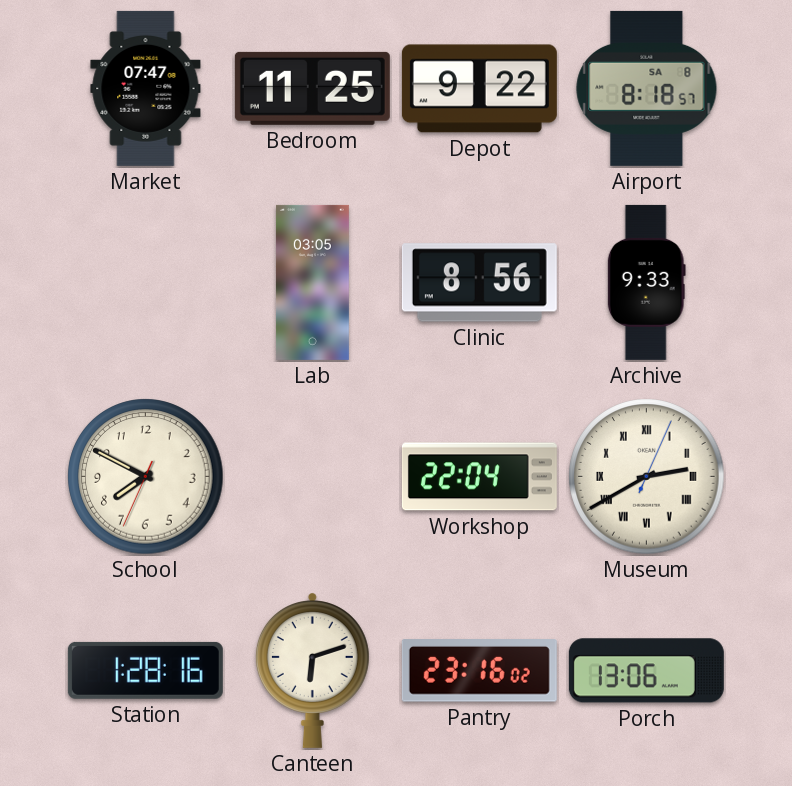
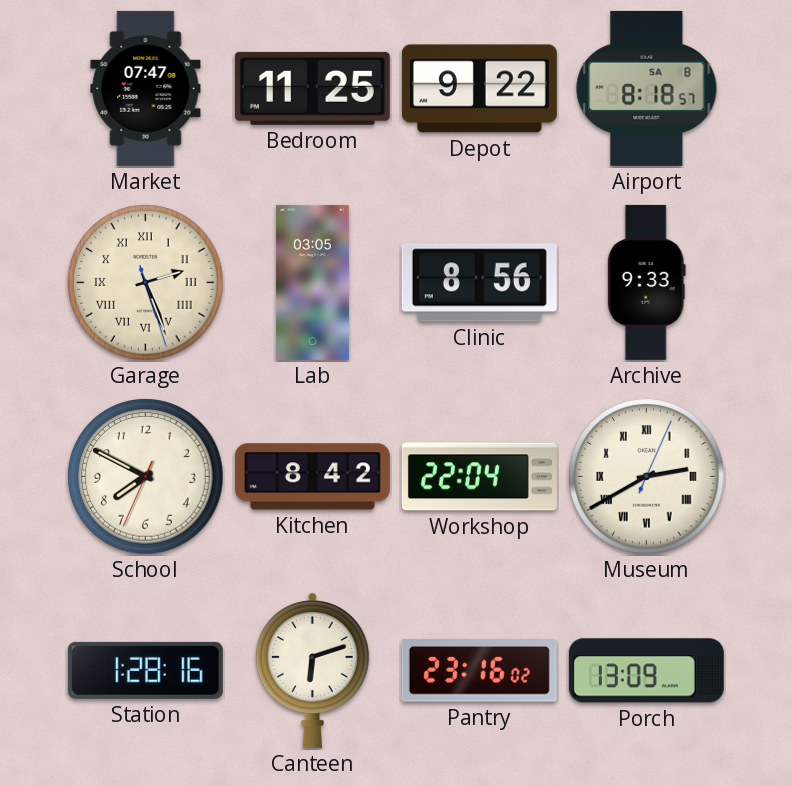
Garage: none -> 2:26 (146, 283)
Kitchen: none -> 8:42 (312, 477)
Porch: 13:06 -> 13:09 (646, 671)
